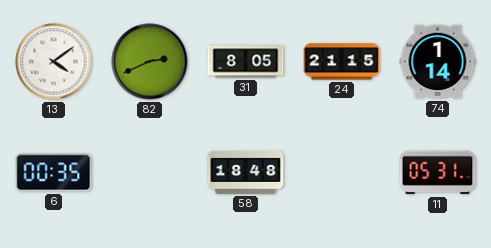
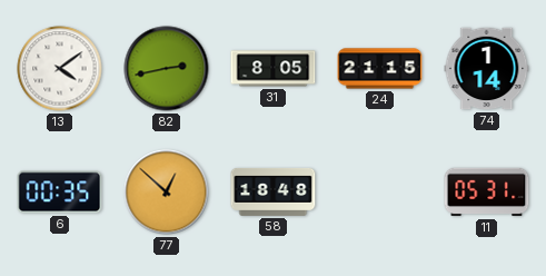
82: 2:41 -> 2:43 (167, 69)
77: none -> 12:52 (167, 193)
